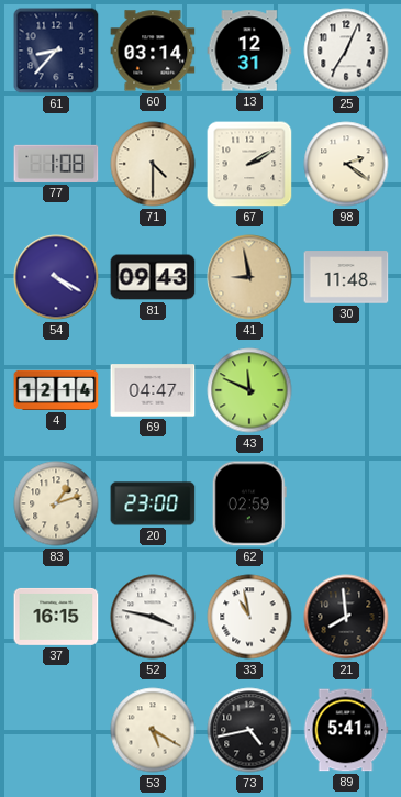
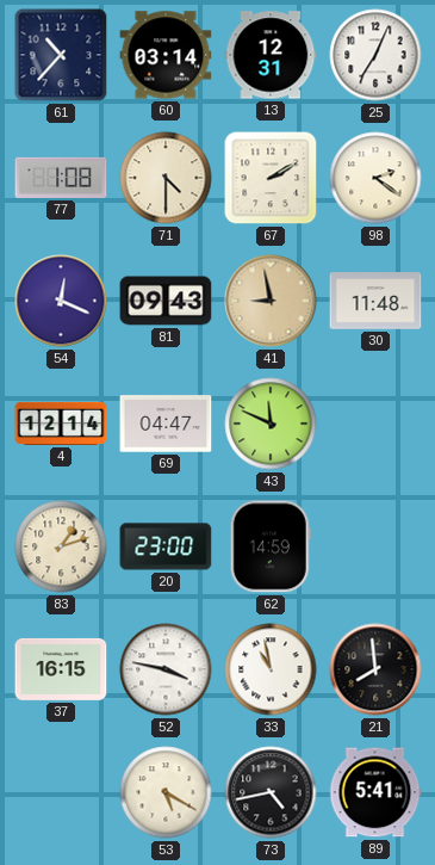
61: 8:37 -> 10:37 (61, 55)
54: 4:20 -> 12:19 (61, 301)
62: 02:59 -> 14:59 (271, 546)
